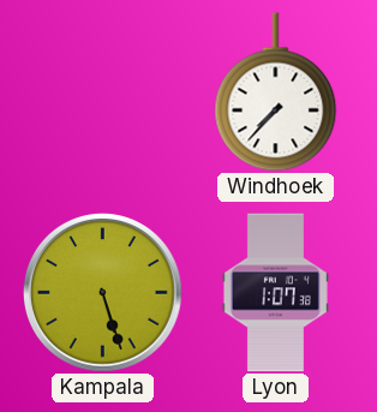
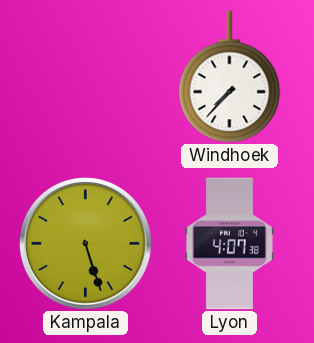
Lyon: 1:07 -> 4:07 (229, 244)
